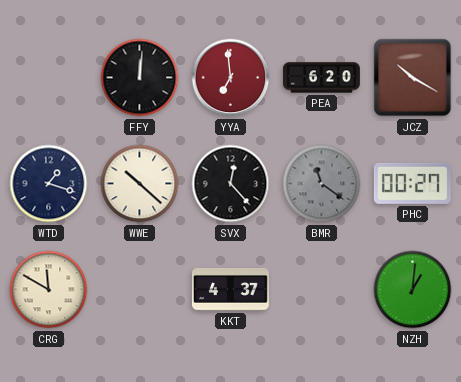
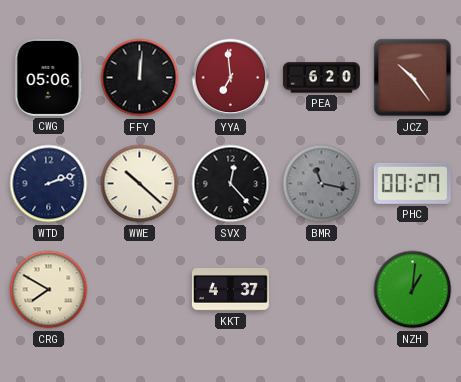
CWG: none -> 05:06 (49, 77)
JCZ: 10:20 -> 10:24 (413, 78)
WTD: 1:18 -> 2:12 (49, 184)
BMR: 11:21 -> 11:17 (322, 184)
CRG: 11:50 -> 7:50 (49, 290)
